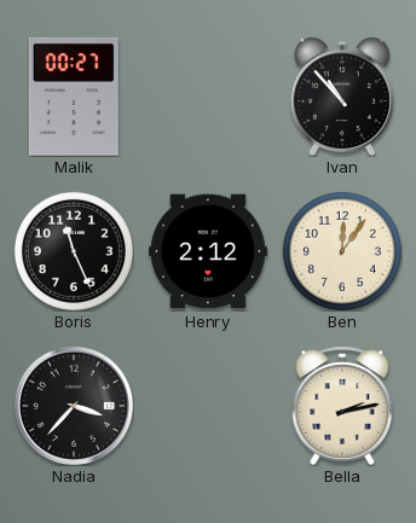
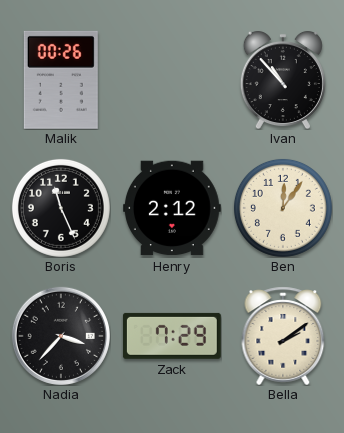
Malik: 00:27 -> 00:26 (61, 80)
Zack: none -> 7:29 (172, 336)
Bella: 2:13 -> 2:09 (283, 336)
